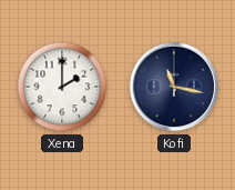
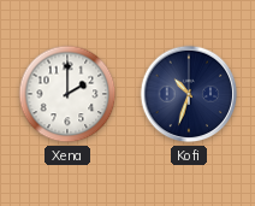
Kofi: 11:17 -> 10:33 (189, 94)
